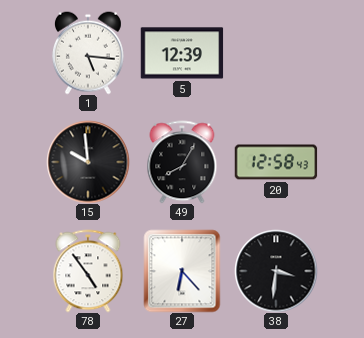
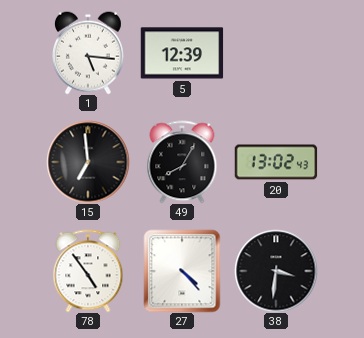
15: 9:59 -> 6:59 (88, 162)
20: 12:58 -> 13:02 (276, 162)
27: 6:23 -> 4:23 (182, 271)
